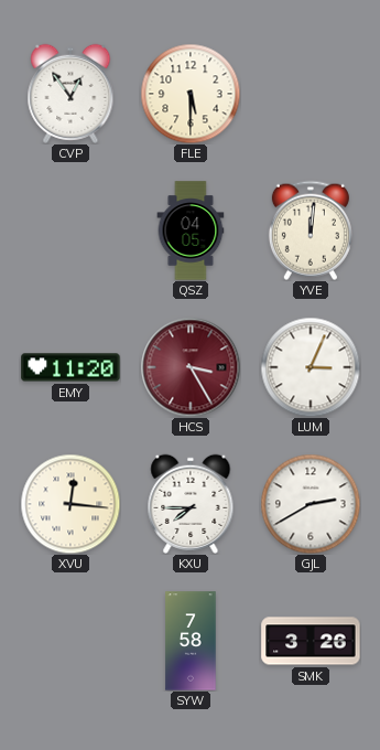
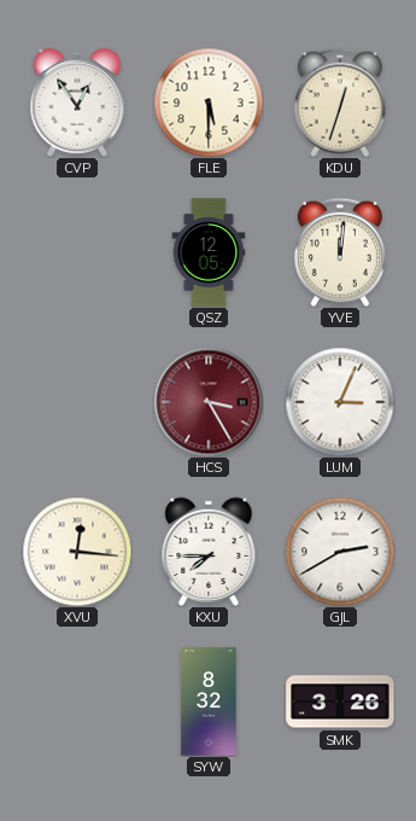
KDU: none -> 12:33 (340, 103)
QSZ: 04:05 -> 12:05 (209, 252)
EMY: 11:20 -> none (70, 367)
SYW: 7:58 -> 8:32 (209, 701)
